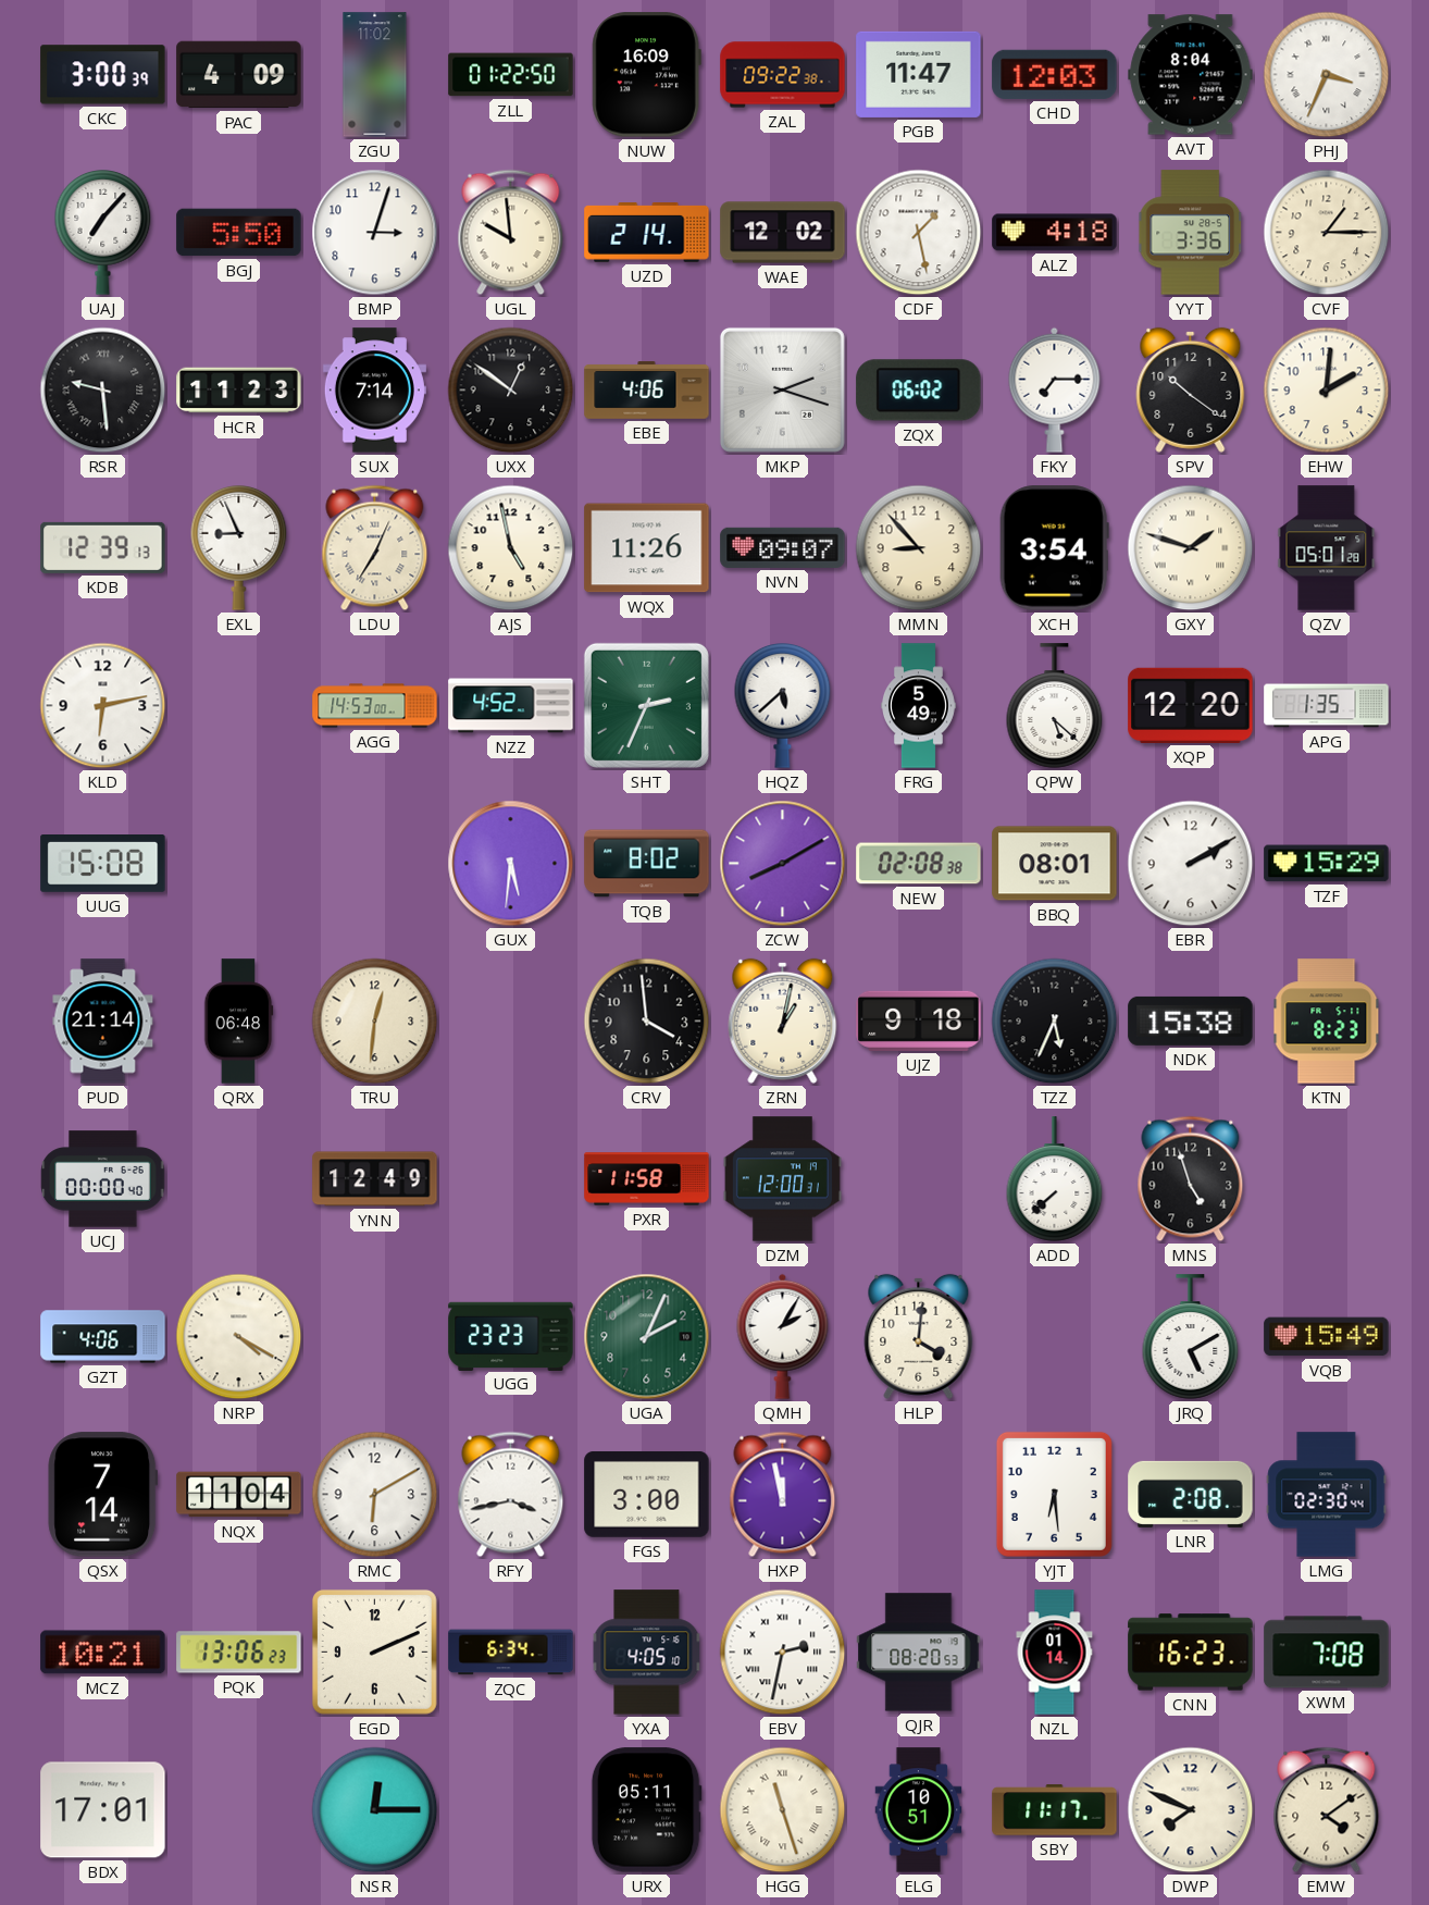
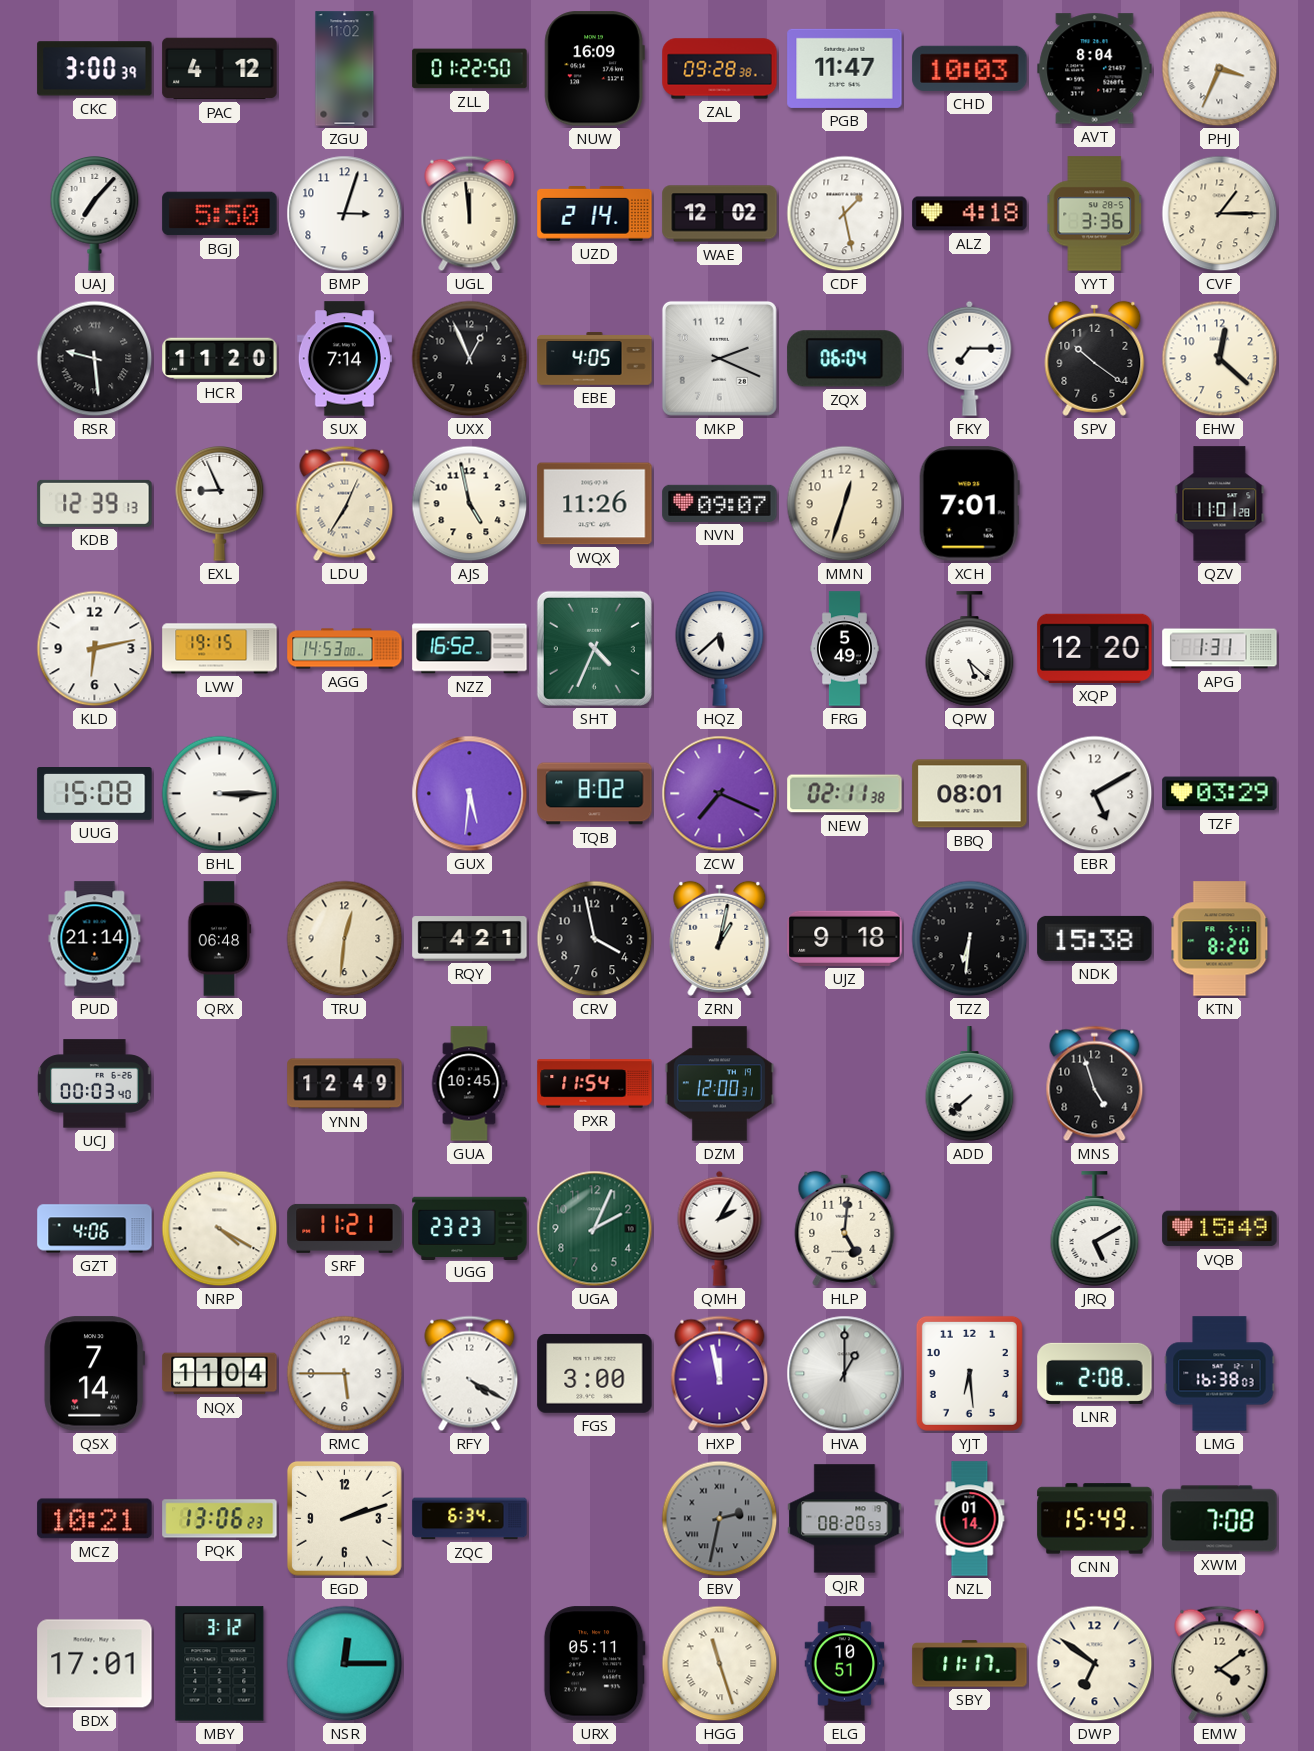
PAC: 4:09 -> 4:12 (220, 69)
ZAL: 09:22 -> 09:28 (720, 69)
CHD: 12:03 -> 10:03 (970, 68)
UGL: 9:59 -> 11:59 (470, 214)
HCR: 11:23 -> 11:20 (220, 359)
UXX: 12:51 -> 12:56 (470, 359)
EBE: 4:06 -> 4:05 (595, 359)
MKP: 2:18 -> 2:19 (719, 358)
ZQX: 06:02 -> 06:04 (845, 359)
EHW: 2:01 -> 12:22 (1220, 359)
MMN: 8:53 -> 12:33 (845, 504)
XCH: 3:54 -> 7:01 (969, 504)
GXY: 1:48 -> none (1191, 548)
QZV: 05:01 -> 11:01 (1220, 504)
LVW: none -> 19:15 (220, 649)
NZZ: 4:52 -> 16:52 (470, 649)
SHT: 2:34 -> 4:34 (594, 648)
APG: 1:35 -> 1:31 (1220, 649)
BHL: none -> 3:15 (220, 794)
ZCW: 8:10 -> 7:19 (720, 794)
NEW: 02:08 -> 02:11 (845, 794)
EBR: 2:10 -> 5:10 (1095, 794)
TZF: 15:29 -> 03:29 (1220, 794)
RQY: none -> 4:21 (470, 939)
CRV: 3:59 -> 3:58 (595, 939)
TZZ: 5:34 -> 6:31 (970, 939)
KTN: 8:23 -> 8:20 (1220, 939)
UCJ: 00:00 -> 00:03 (95, 1084)
GUA: none -> 10:45 (469, 1084)
PXR: 11:58 -> 11:54 (595, 1084)
SRF: none -> 11:21 (345, 1228)
HLP: 4:01 -> 5:01 (845, 1228)
RMC: 6:10 -> 5:45 (345, 1374)
RFY: 3:43 -> 4:20 (470, 1374)
HVA: none -> 1:00 (845, 1374)
LMG: 02:30 -> 16:38 (1220, 1374)
EGD: 2:11 -> 2:12 (345, 1519)
YXA: 4:05 -> none (647, 1653)
EBV dial: white -> grey (720, 1519)
CNN: 16:23 -> 15:49 (1095, 1519)
MBY: none -> 3:12 (220, 1664)
DWP: 7:49 -> 6:51 (1095, 1664)
